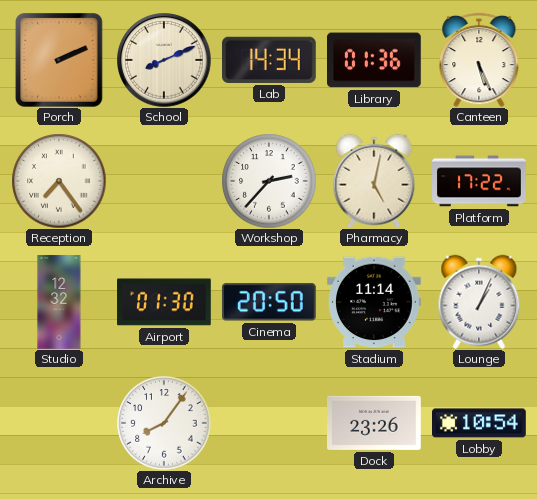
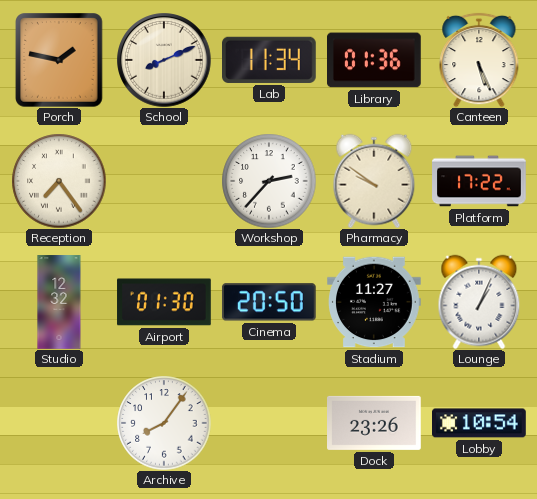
Porch: 2:11 -> 1:47 (60, 60)
Lab: 14:34 -> 11:34 (270, 60)
Pharmacy: 5:02 -> 9:51 (374, 181)
Stadium: 11:14 -> 11:27 (375, 302)
